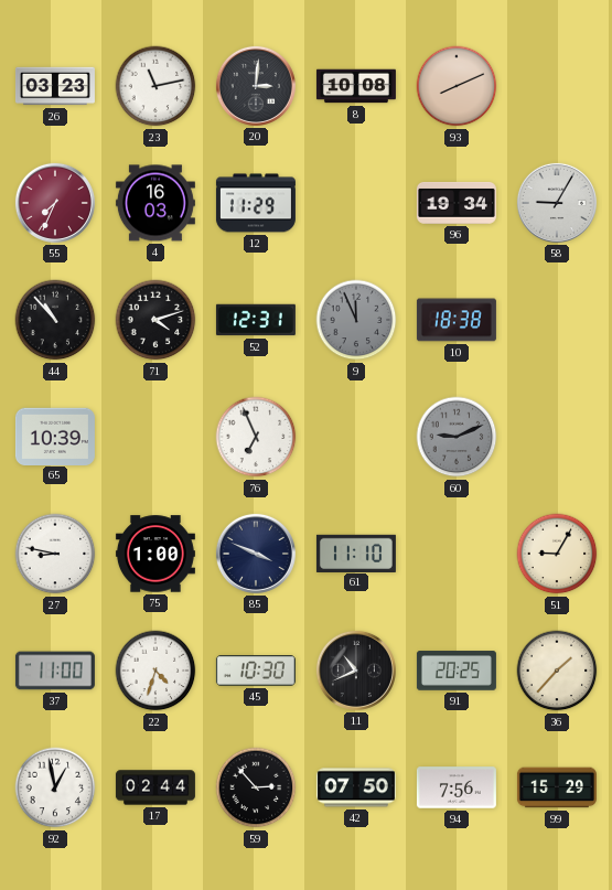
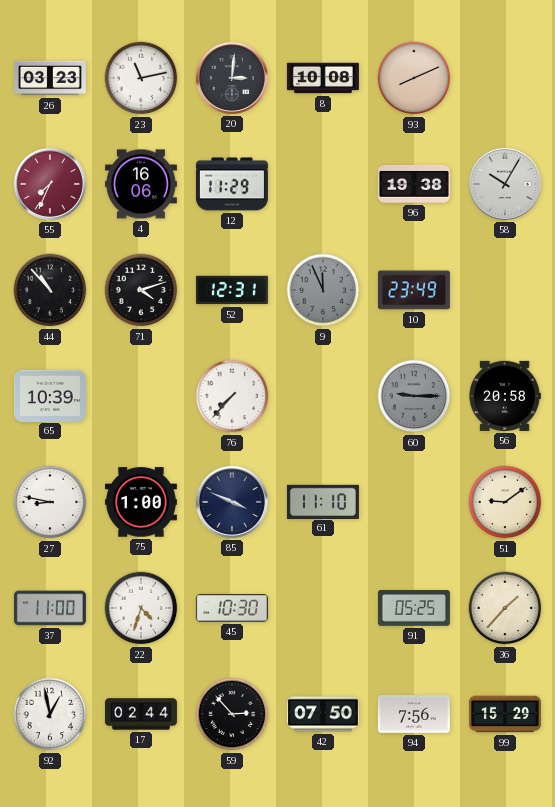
4: 16:03 -> 16:06 (141, 184)
96: 19:34 -> 19:38 (414, 185)
58: 9:05 -> 10:05 (505, 184)
10: 18:38 -> 23:49 (414, 290)
76: 6:56 -> 7:37 (232, 396)
60: 9:11 -> 9:15 (414, 396)
56: none -> 20:58 (505, 396)
51: 9:05 -> 9:09 (505, 502)
11: 10:41 -> none (356, 671)
91: 20:25 -> 05:25 (414, 608)
